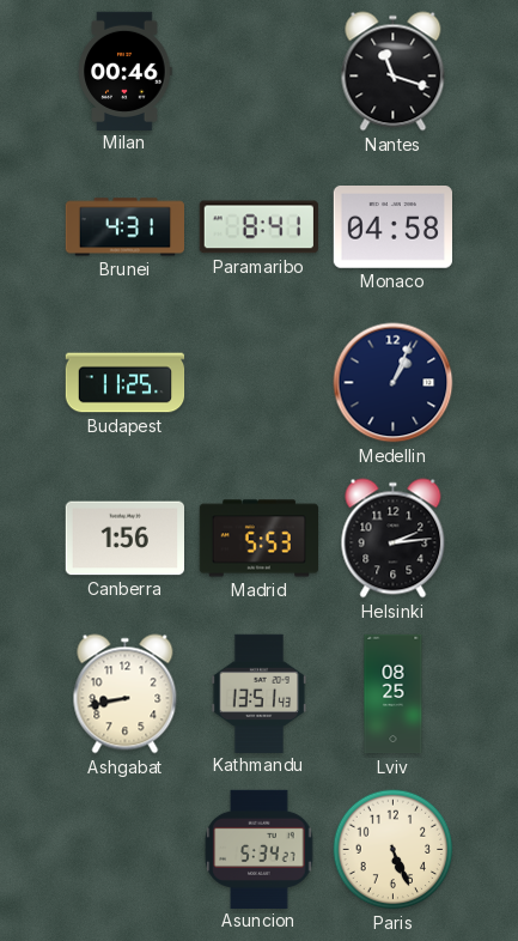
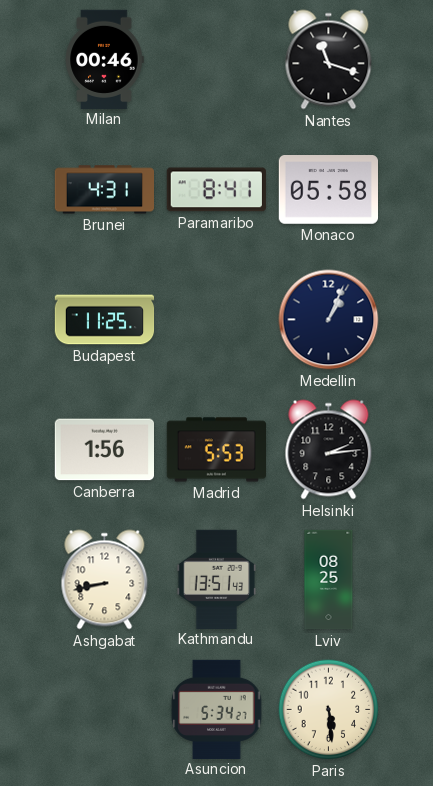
Monaco: 04:58 -> 05:58 (328, 190)
Paris: 5:26 -> 5:29 (329, 710)
